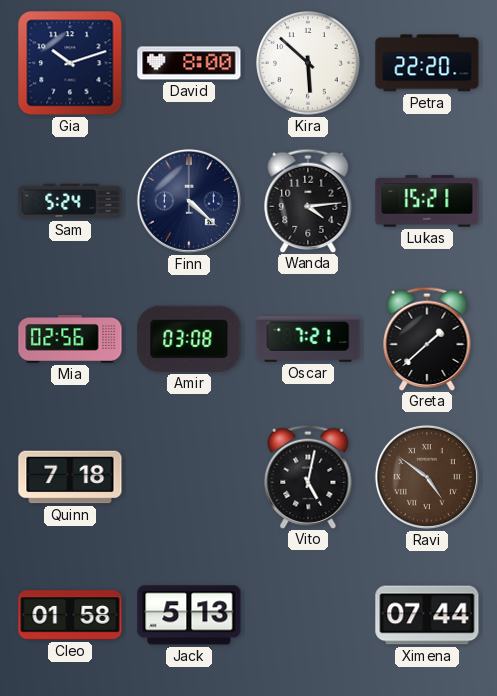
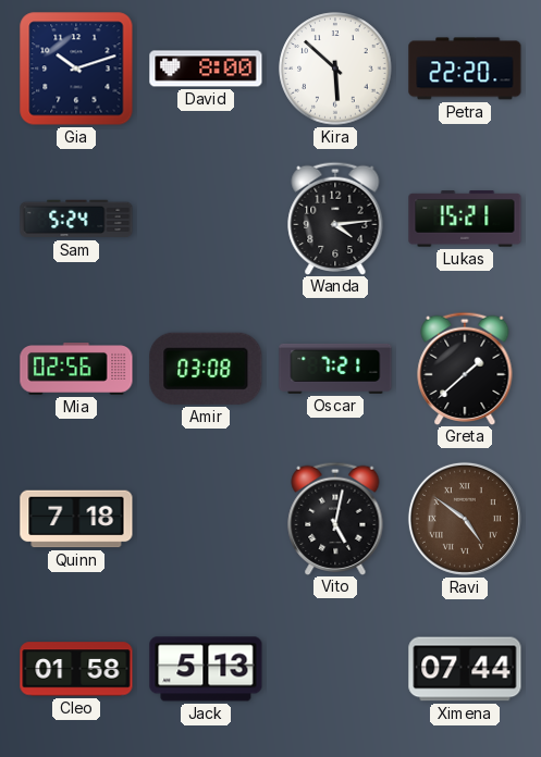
Finn: 4:22 -> none (189, 201)
